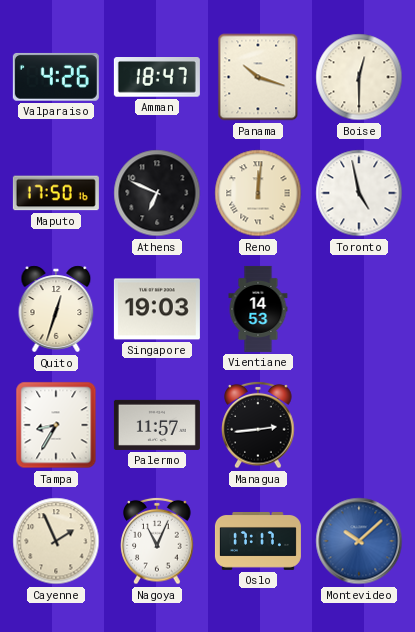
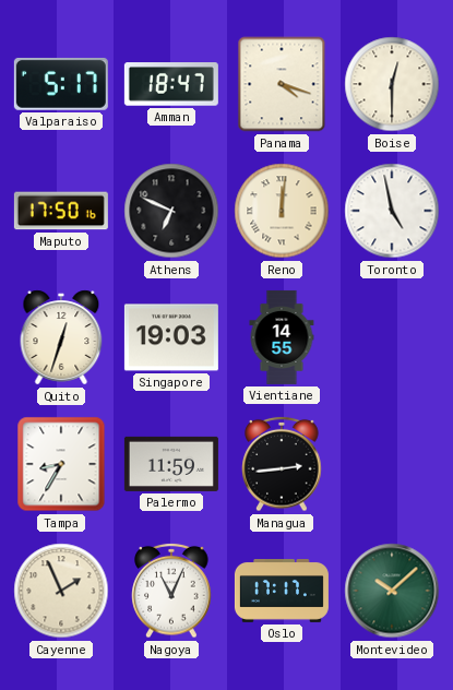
Valparaiso: 4:26 -> 5:17 (61, 84)
Panama: 10:18 -> 4:18 (282, 84)
Vientiane: 14:53 -> 14:55 (282, 337)
Palermo: 11:57 -> 11:59 (171, 464)
Montevideo dial: blue -> green (392, 591)
